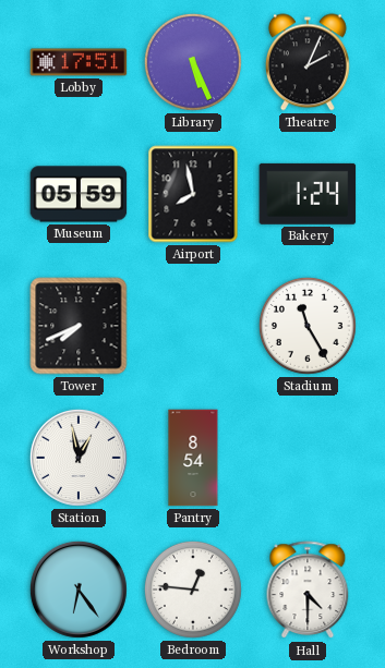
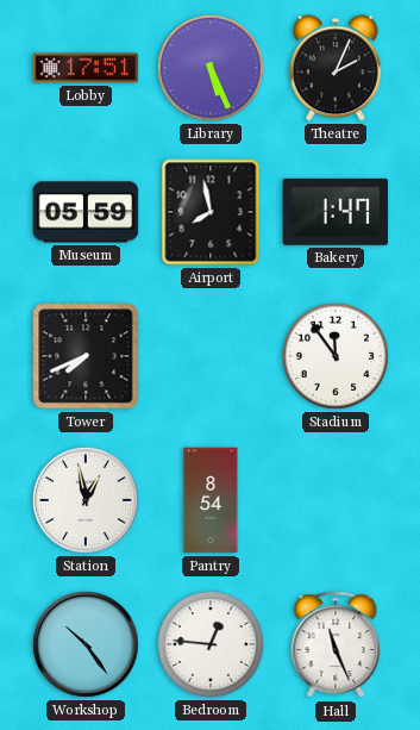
Bakery: 1:24 -> 1:47 (336, 212)
Stadium: 11:25 -> 11:54 (336, 356)
Workshop: 6:24 -> 10:24 (86, 644)
Hall: 4:30 -> 11:26 (336, 645)
